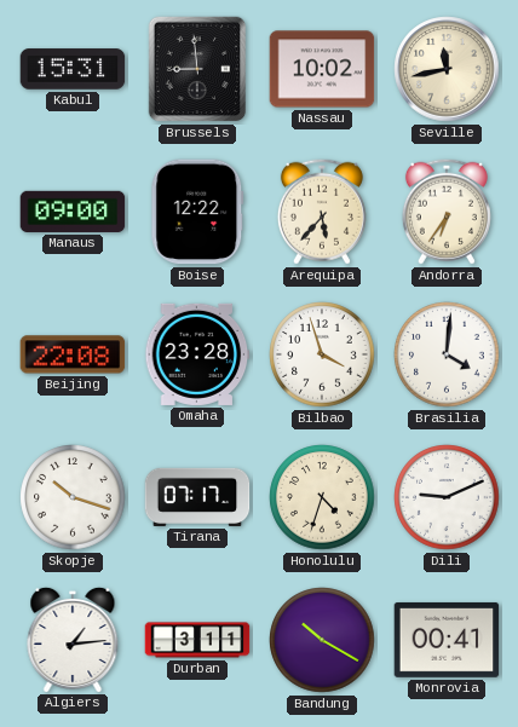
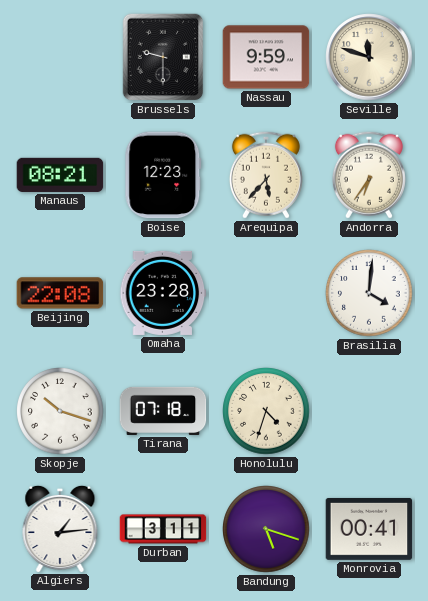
Kabul: 15:31 -> none (73, 69)
Brussels: 8:59 -> 9:30 (163, 57)
Nassau: 10:02 -> 9:59 (266, 57)
Seville: 11:43 -> 11:48 (369, 57)
Manaus: 09:00 -> 08:21 (60, 175)
Boise: 12:22 -> 12:23 (163, 175)
Bilbao: 3:57 -> none (322, 354)
Tirana: 07:17 -> 07:18 (163, 411)
Dili: 9:11 -> none (447, 497)
Bandung: 10:20 -> 5:18 (266, 529)
